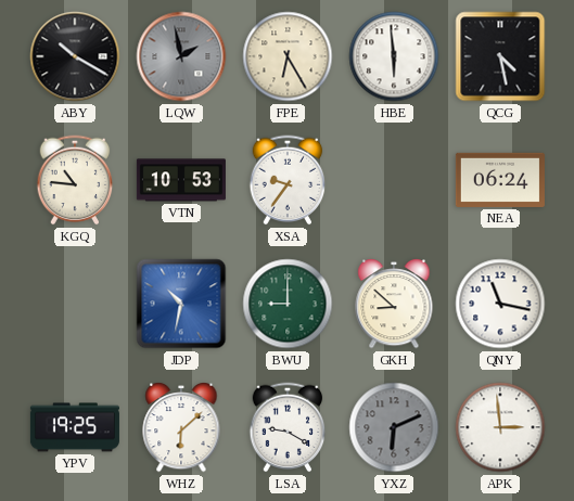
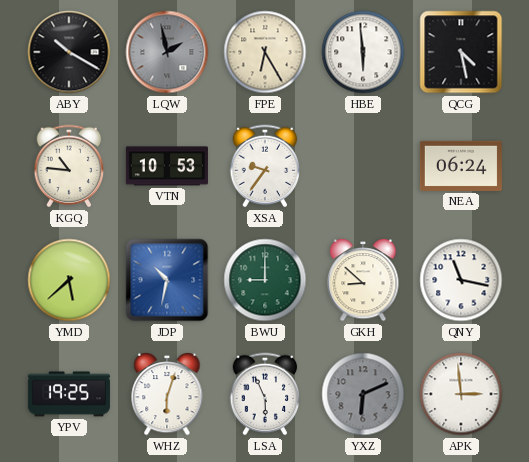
YMD: none -> 5:38 (69, 280)
WHZ: 6:08 -> 6:03 (167, 394)
LSA: 9:20 -> 5:56 (265, 394)
